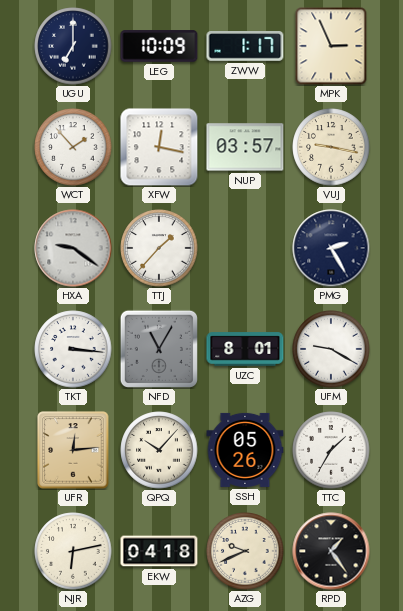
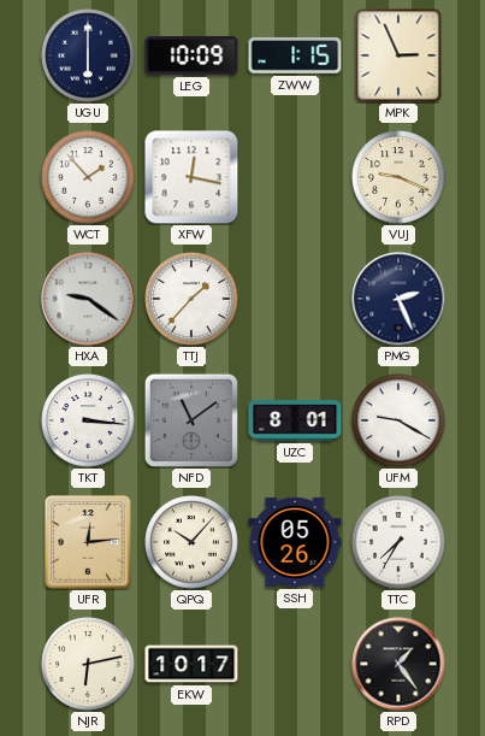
UGU: 7:00 -> 6:00 (88, 55)
ZWW: 1:17 -> 1:15 (295, 57)
NUP: 03:57 -> none (245, 147)
VUJ: 9:17 -> 9:19 (398, 177)
PMG: 2:25 -> 2:26 (398, 299)
NFD: 11:05 -> 11:09 (191, 420)
TTC: 1:35 -> 7:35 (398, 542)
EKW: 04:18 -> 10:17 (191, 664)
AZG: 9:41 -> none (245, 551)
